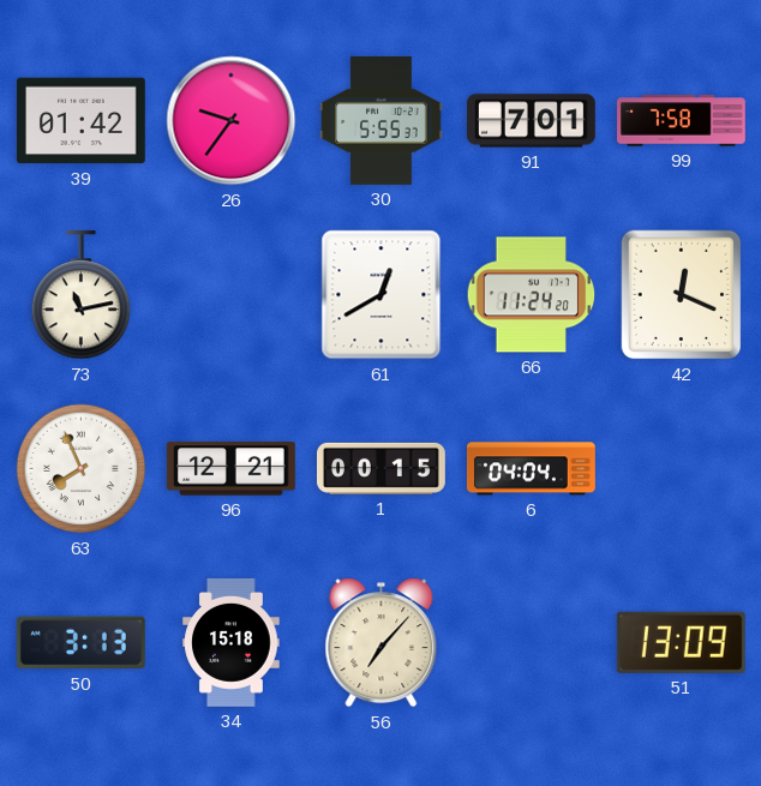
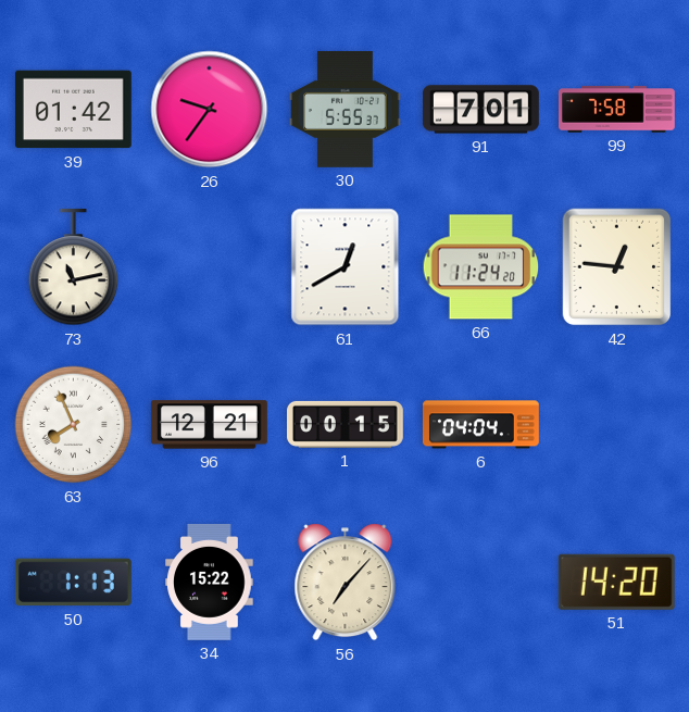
42: 12:19 -> 12:46 (617, 267)
50: 3:13 -> 1:13 (73, 583)
34: 15:18 -> 15:22 (210, 582)
51: 13:09 -> 14:20 (616, 582)
